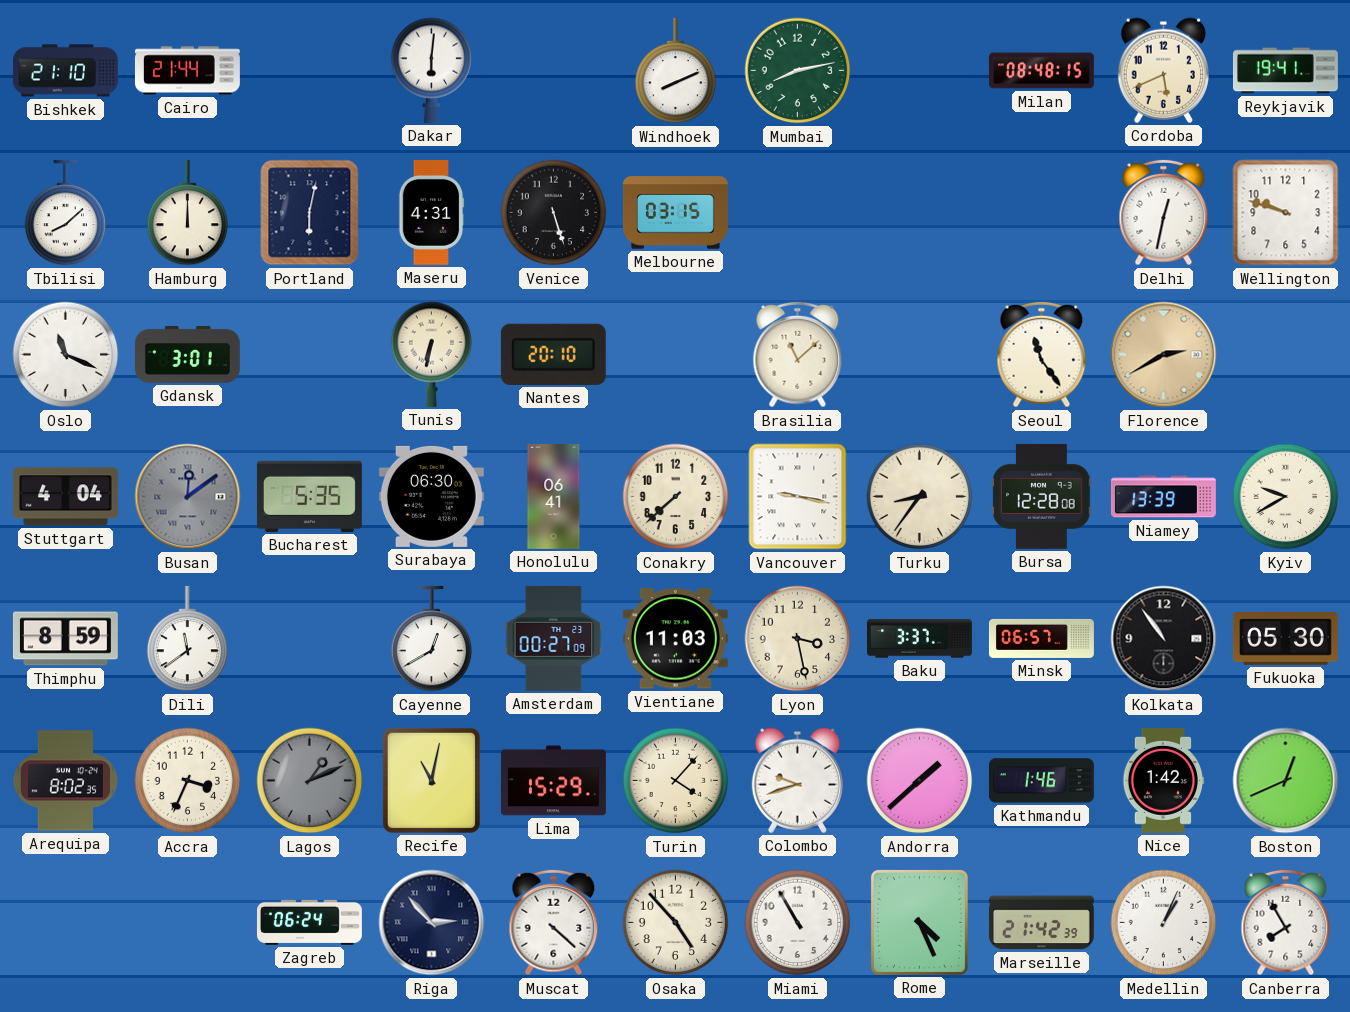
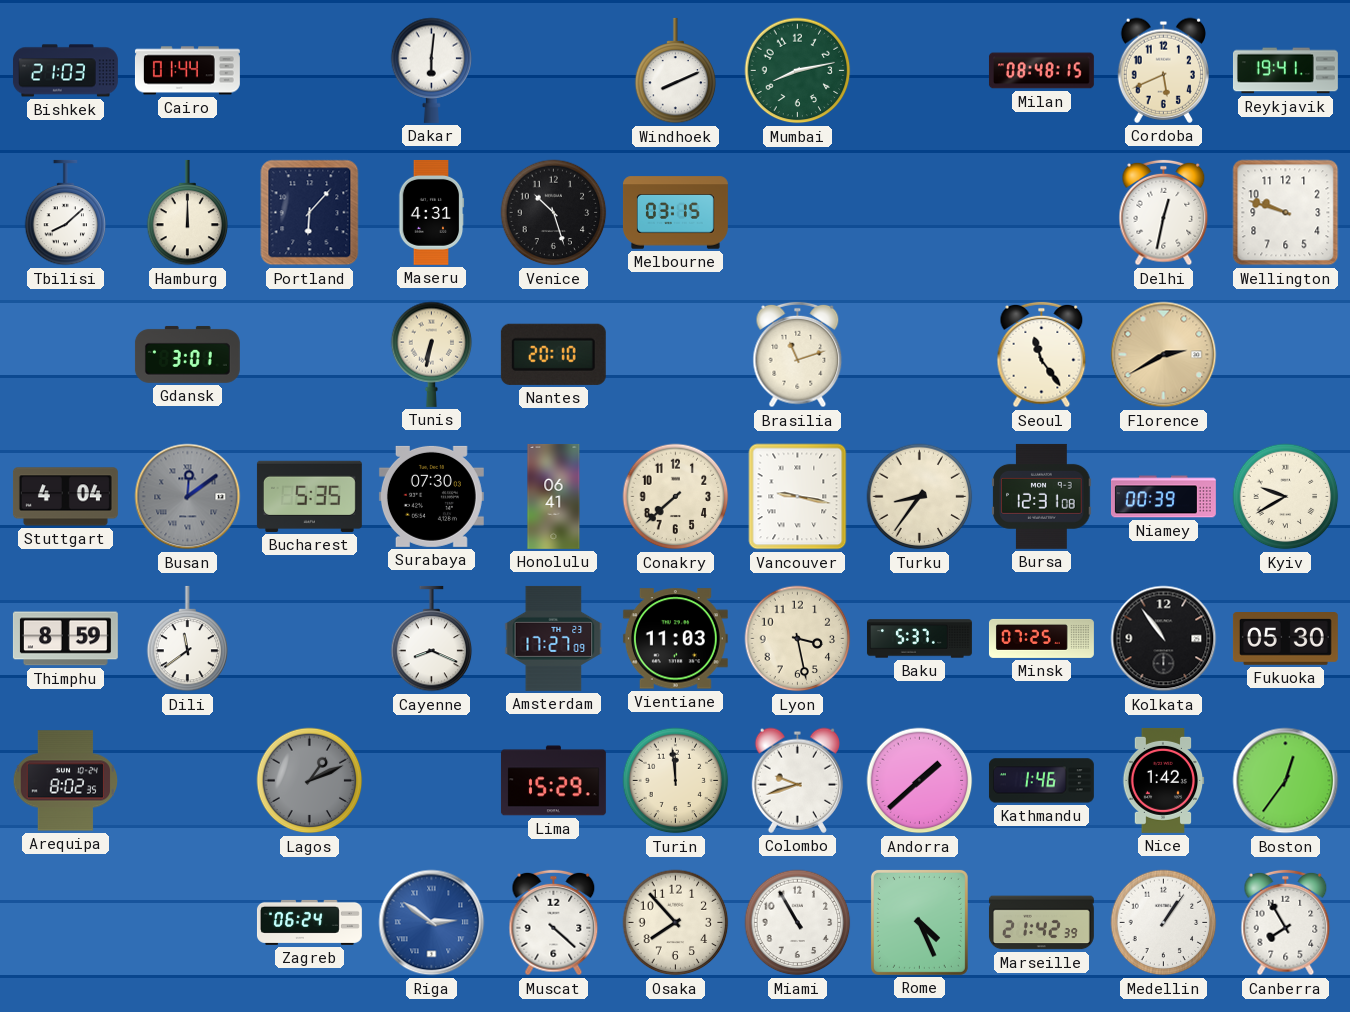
Bishkek: 21:10 -> 21:03 (65, 71)
Cairo: 21:44 -> 01:44 (187, 71)
Portland: 6:02 -> 6:07 (310, 213)
Venice: 5:27 -> 10:27 (554, 213)
Oslo: 11:19 -> none (66, 355)
Brasilia: 11:08 -> 11:12 (798, 355)
Surabaya: 06:30 -> 07:30 (431, 496)
Bursa: 12:28 -> 12:31 (1042, 496)
Niamey: 13:39 -> 00:39 (1163, 497)
Cayenne: 12:40 -> 8:19 (432, 639)
Amsterdam: 00:27 -> 17:27 (554, 638)
Baku: 3:37 -> 5:37 (919, 639)
Minsk: 06:57 -> 07:25 (1041, 638)
Accra: 3:34 -> none (188, 781)
Recife: 11:02 -> none (431, 780)
Turin: 4:07 -> 11:59 (676, 781)
Boston: 12:41 -> 12:36 (1286, 781)
Riga: 2:53 -> 2:51 (432, 923)
Riga dial: navy -> blue (432, 923)
Osaka: 4:53 -> 7:53 (676, 923)
Medellin: 1:04 -> 1:06 (1164, 923)
